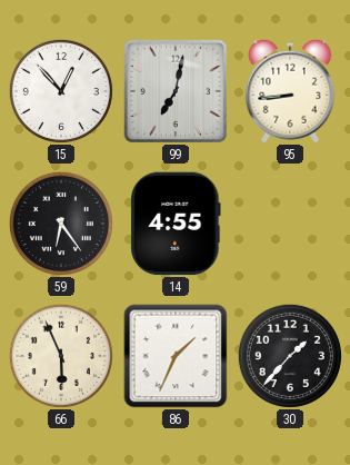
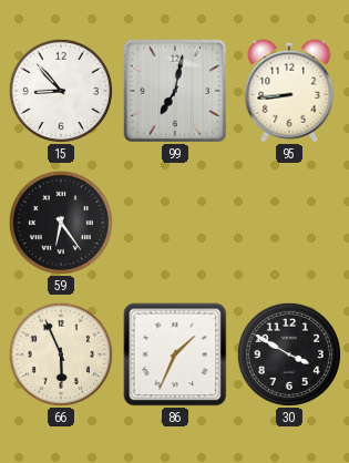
15: 12:53 -> 8:53 (61, 91)
14: 4:55 -> none (176, 224)
30: 1:37 -> 3:50 (289, 354)
